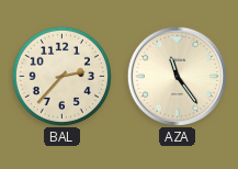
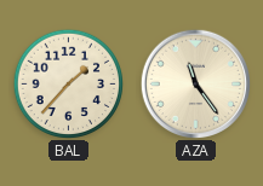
BAL: 2:37 -> 1:37 (68, 83)
